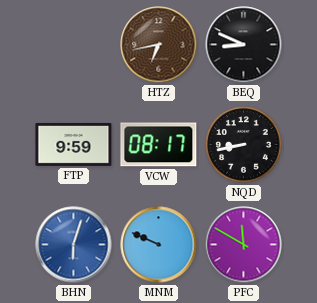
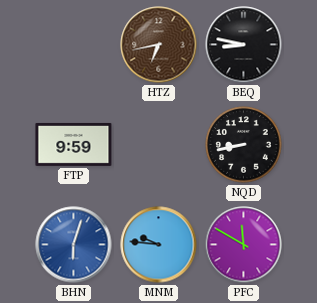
BEQ: 8:49 -> 8:47 (244, 45)
VCW: 08:17 -> none (159, 145)
MNM: 9:49 -> 9:46 (159, 245)
